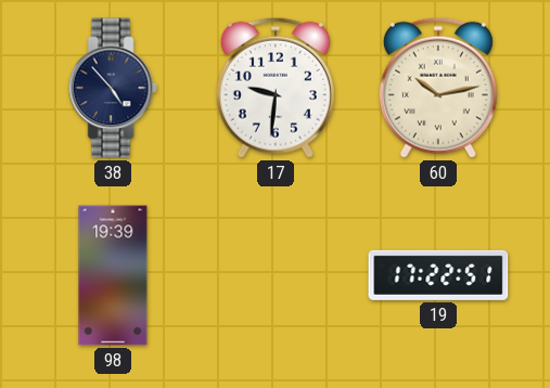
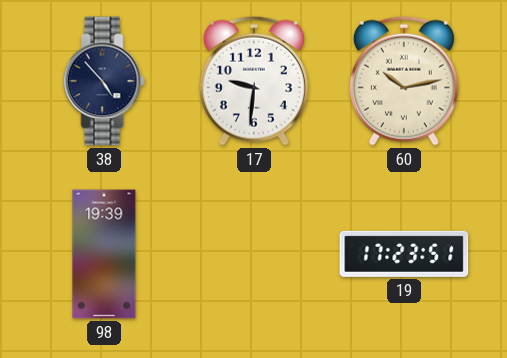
19: 17:22 -> 17:23 (404, 254)
